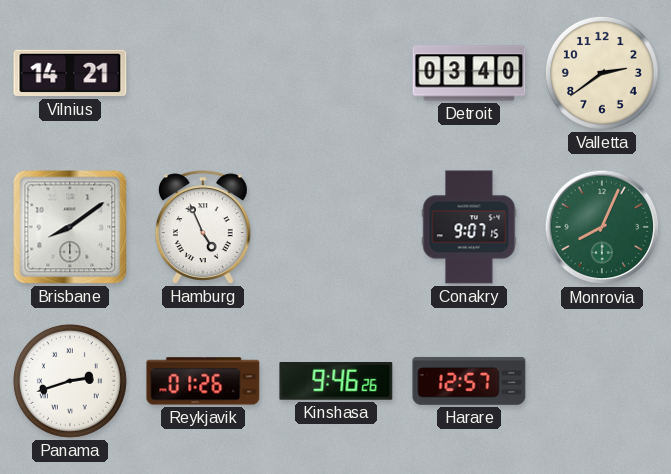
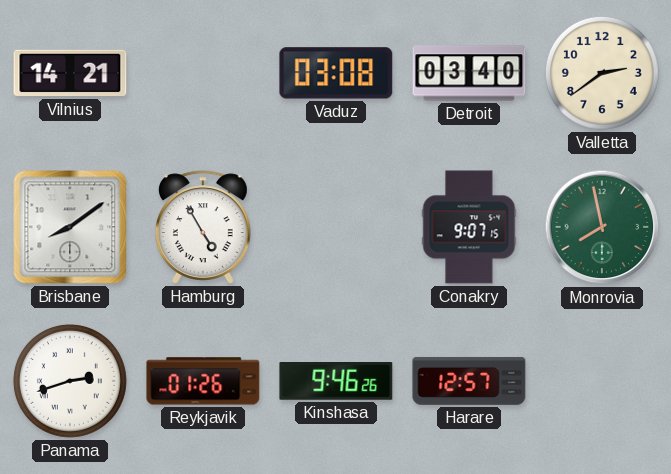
Vaduz: none -> 03:08 (336, 73)
Hamburg: 4:56 -> 4:55 (203, 227)
Monrovia: 8:04 -> 7:58 (602, 227)
